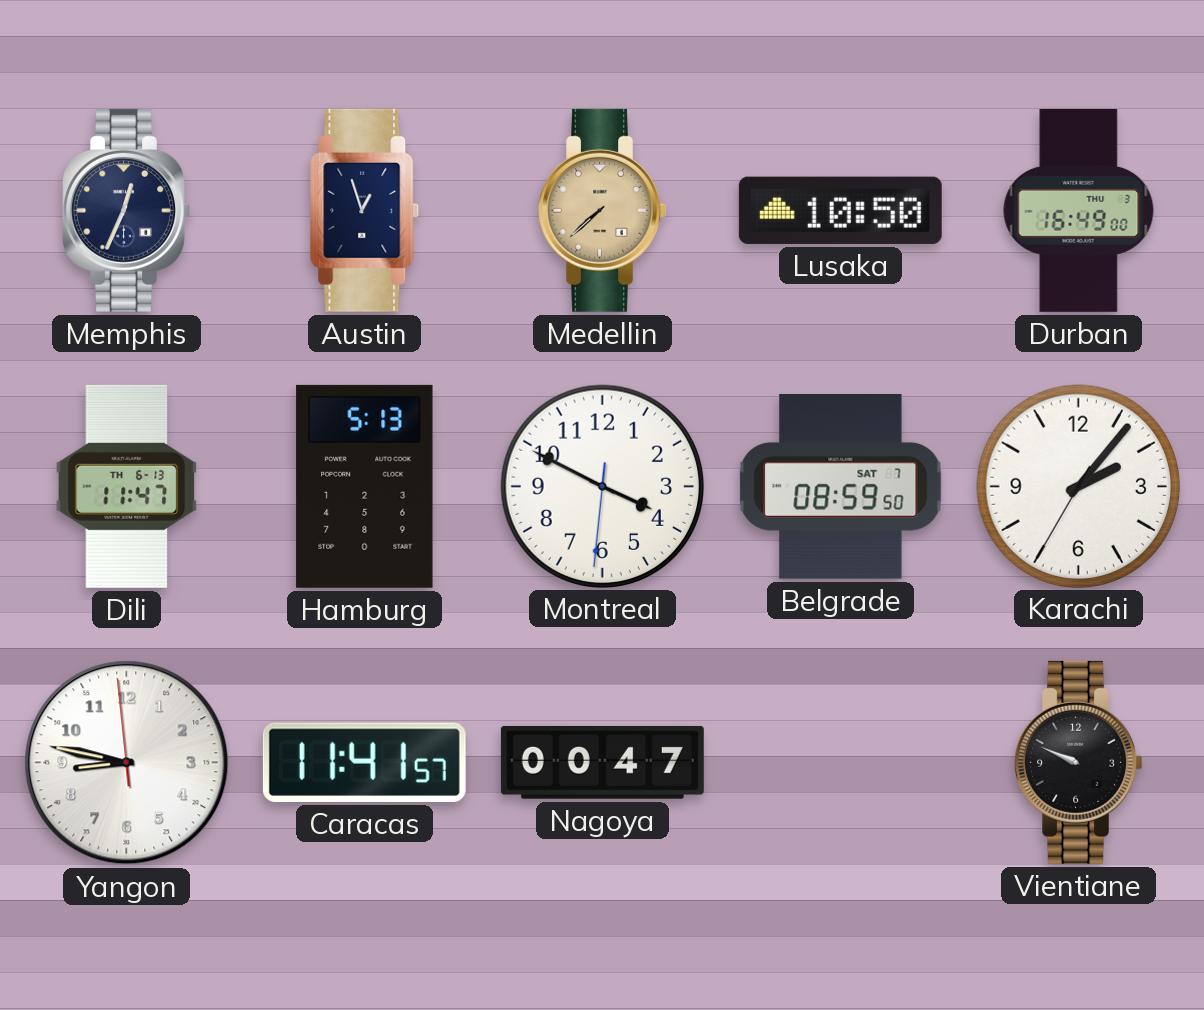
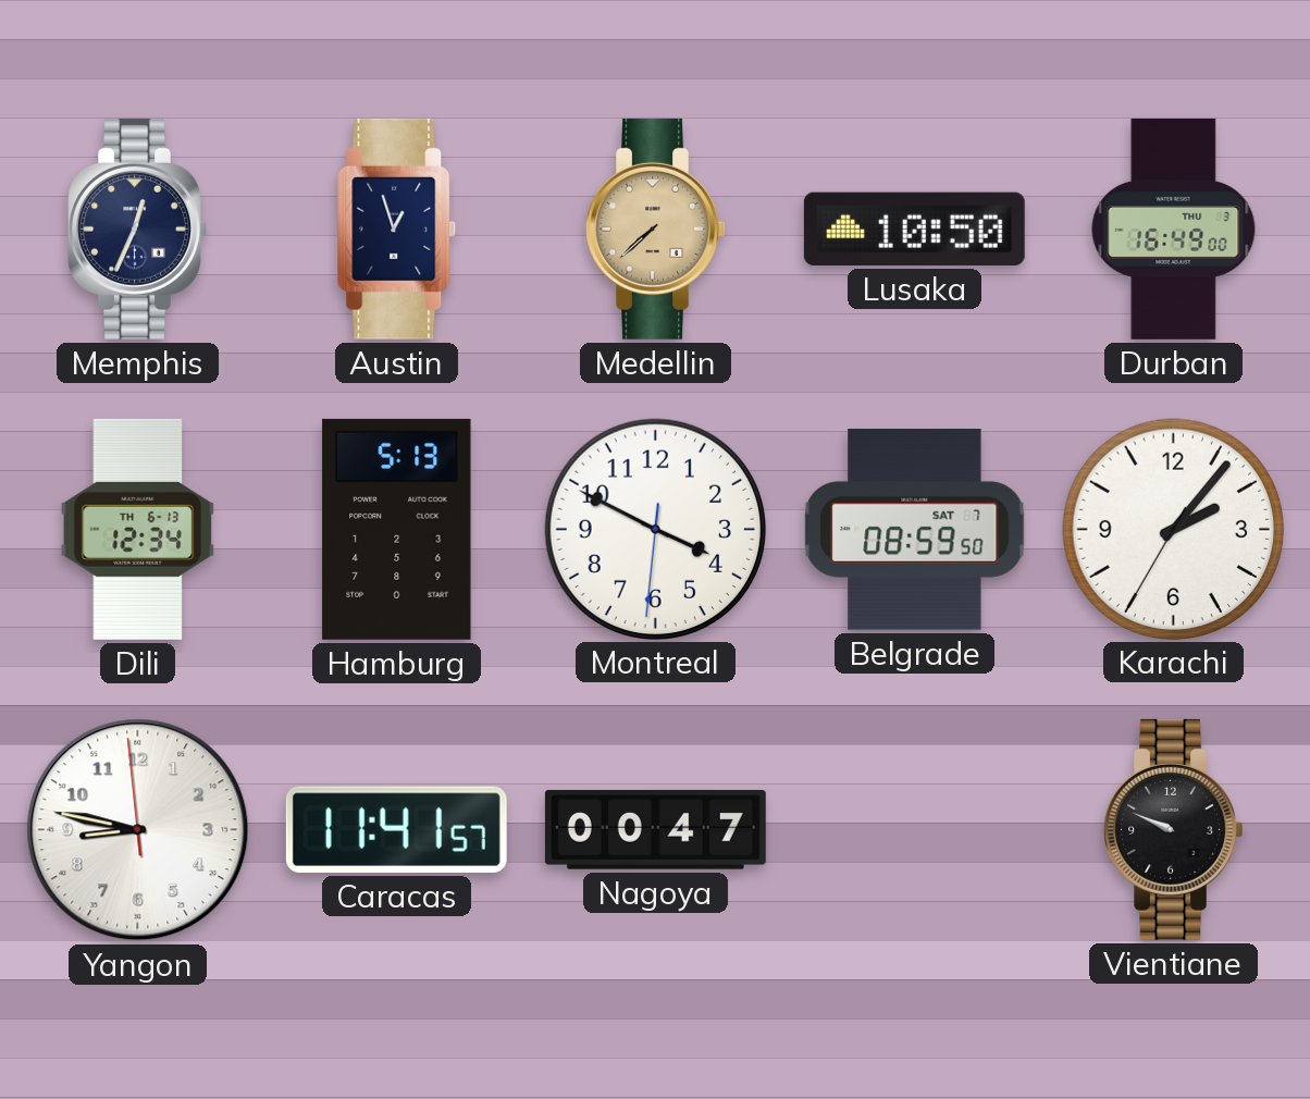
Dili: 11:47 -> 12:34 (138, 529)
